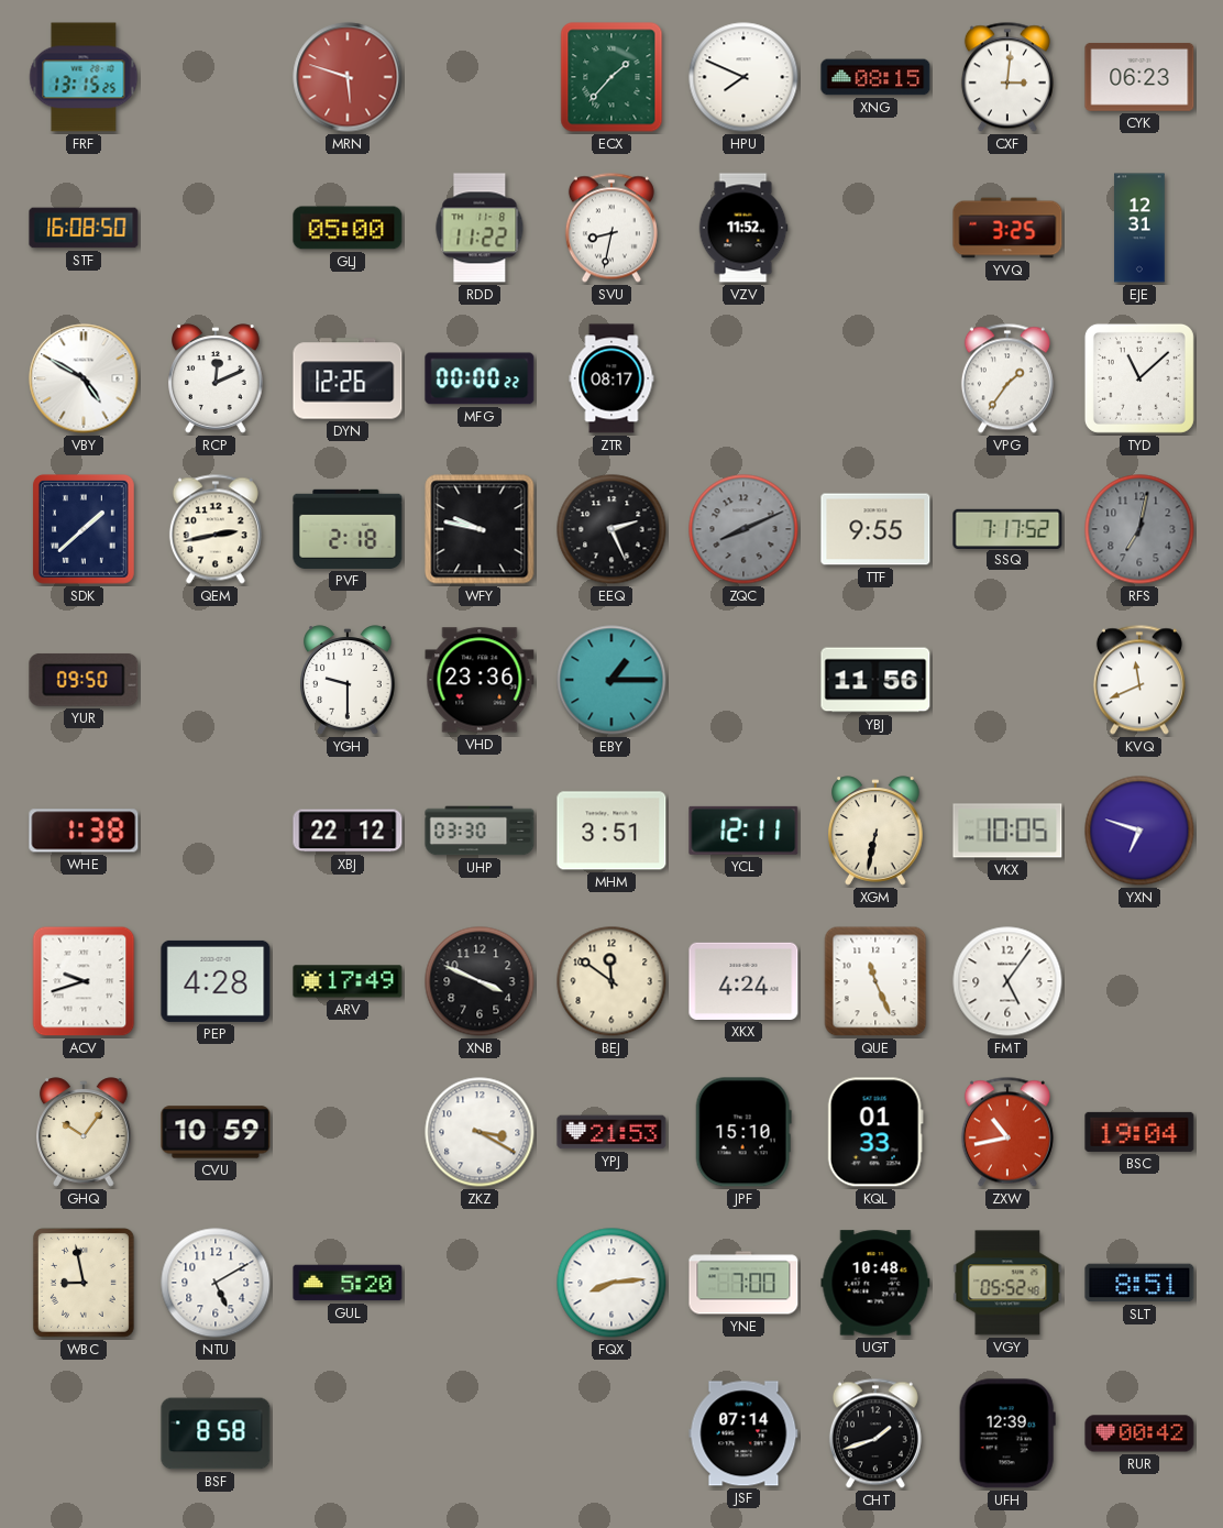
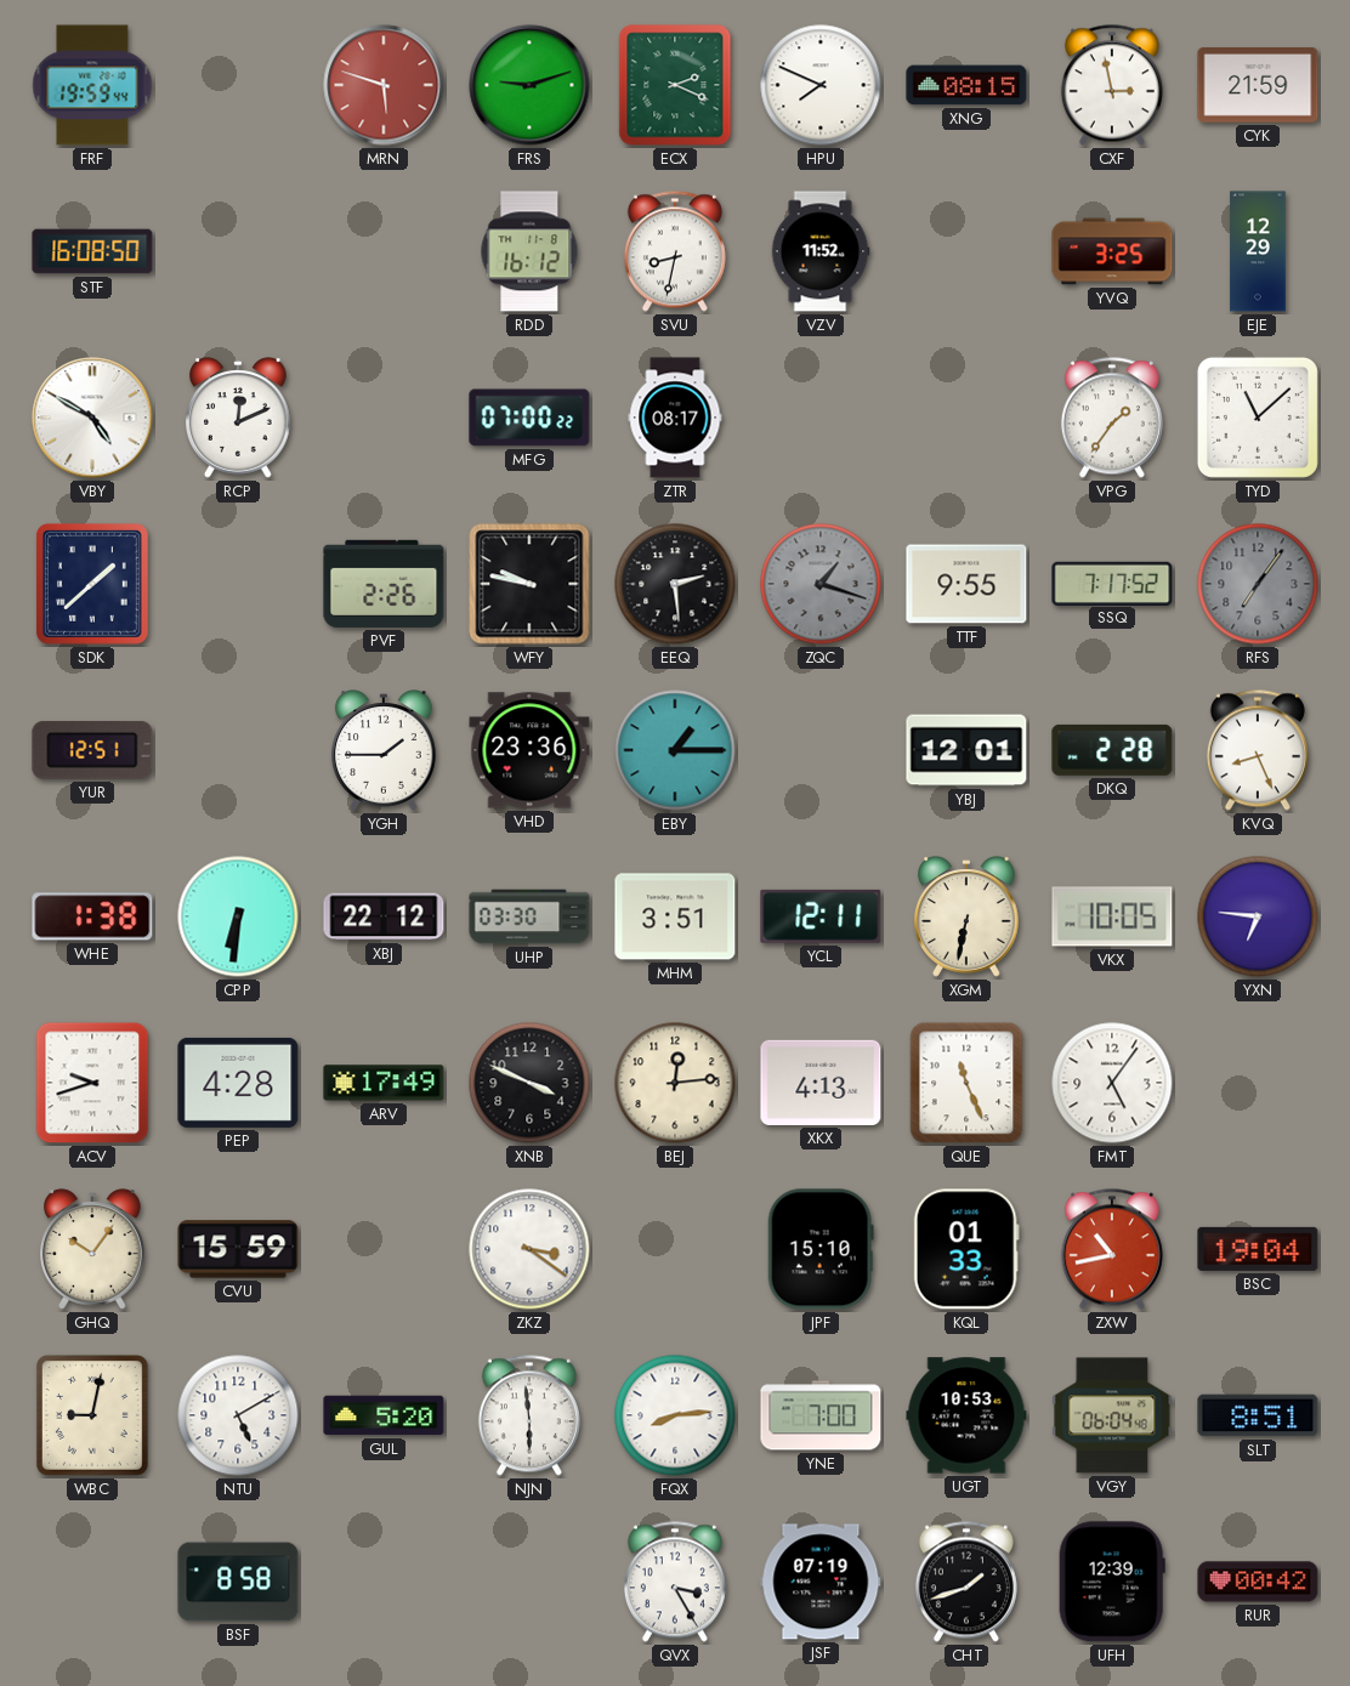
FRF: 13:15 -> 19:59 (92, 85)
FRS: none -> 9:12 (529, 85)
ECX: 1:37 -> 2:19 (675, 85)
CXF: 3:01 -> 2:58 (1112, 85)
CYK: 06:23 -> 21:59 (1258, 85)
GLJ: 05:00 -> none (348, 228)
RDD: 11:22 -> 16:12 (529, 251)
EJE: 12:31 -> 12:29 (1258, 251)
DYN: 12:26 -> none (348, 378)
MFG: 00:00 -> 07:00 (529, 418)
QEM: 2:43 -> none (216, 529)
PVF: 2:18 -> 2:26 (384, 584)
EEQ: 2:26 -> 2:29 (675, 584)
ZQC: 8:11 -> 1:18 (821, 584)
RFS: 7:02 -> 7:06 (1258, 584)
YUR: 09:50 -> 12:51 (92, 750)
YGH: 9:30 -> 1:45 (385, 750)
YBJ: 11:56 -> 12:01 (966, 750)
DKQ: none -> 2:28 (1112, 750)
KVQ: 11:41 -> 8:26 (1258, 750)
CPP: none -> 6:31 (238, 916)
YXN: 6:48 -> 6:46 (1258, 916)
BEJ: 11:51 -> 12:14 (675, 1083)
XKX: 4:24 -> 4:13 (821, 1083)
CVU: 10:59 -> 15:59 (238, 1249)
ZKZ: 3:20 -> 3:21 (529, 1249)
YPJ: 21:53 -> none (611, 1132)
WBC: 8:58 -> 9:02 (92, 1415)
NJN: none -> 5:59 (529, 1415)
UGT: 10:48 -> 10:53 (966, 1415)
VGY: 05:52 -> 06:04 (1112, 1415)
QVX: none -> 3:25 (675, 1582)
JSF: 07:14 -> 07:19 (821, 1582)
